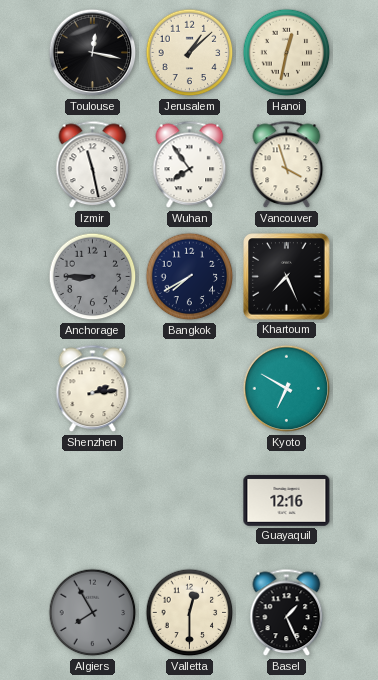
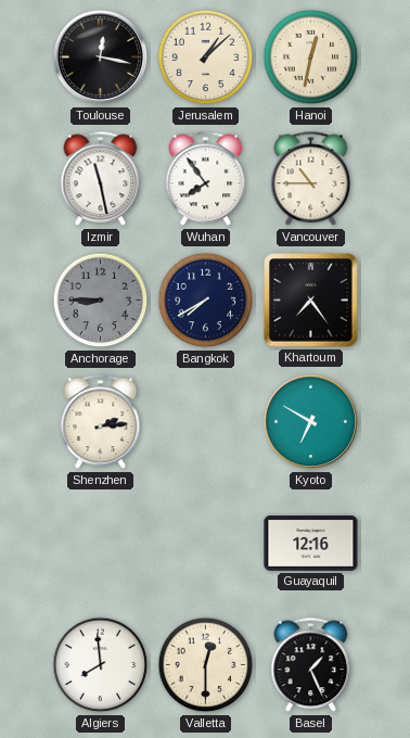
Vancouver: 3:57 -> 10:45 (311, 179)
Khartoum: 7:26 -> 7:24 (311, 301)
Algiers: 7:55 -> 7:59 (101, 665)
Algiers dial: grey -> white (101, 665)
